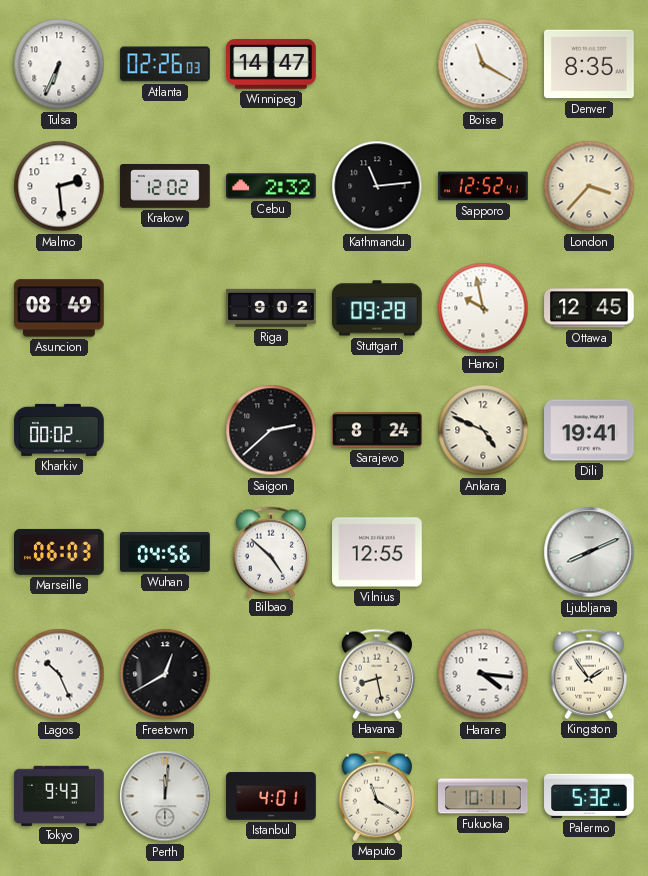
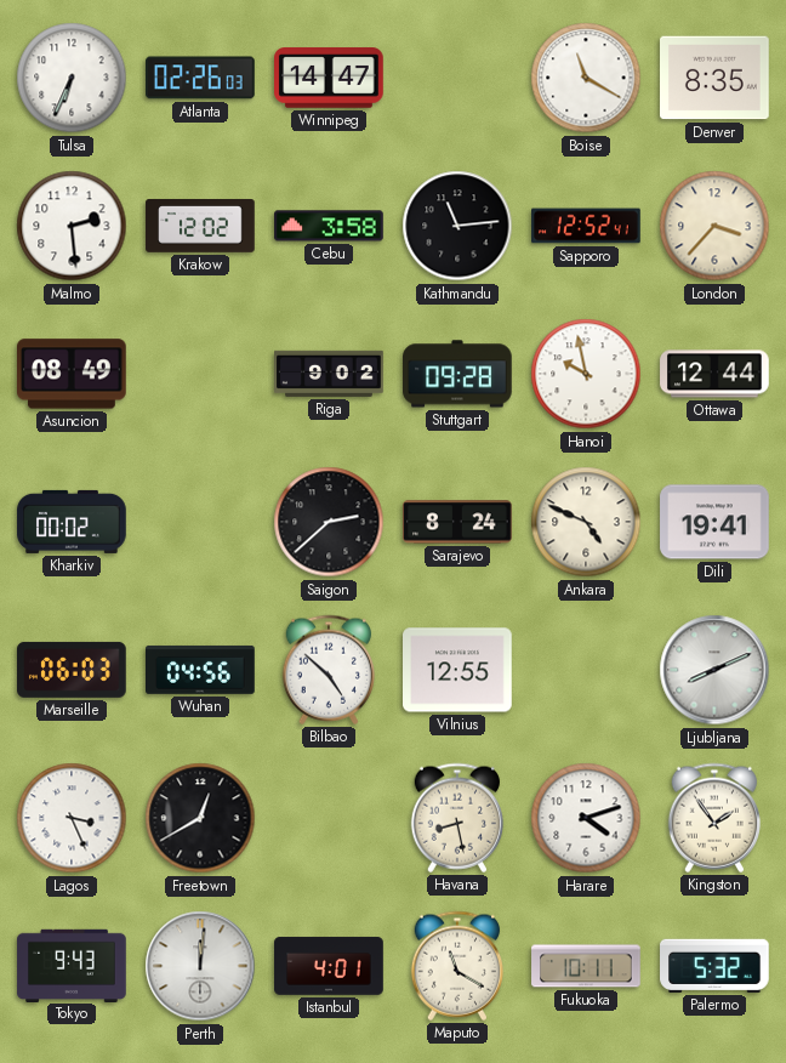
Cebu: 2:32 -> 3:58 (329, 226)
Ottawa: 12:45 -> 12:44 (714, 374)
Lagos: 10:26 -> 3:26 (72, 818)
Harare: 4:16 -> 4:12 (586, 818)
